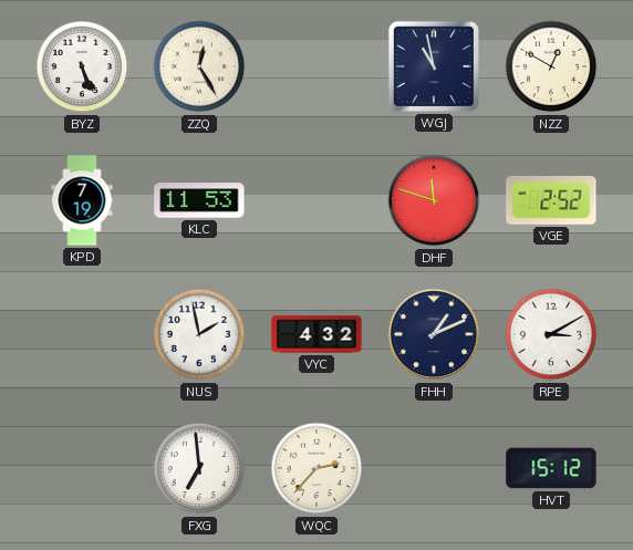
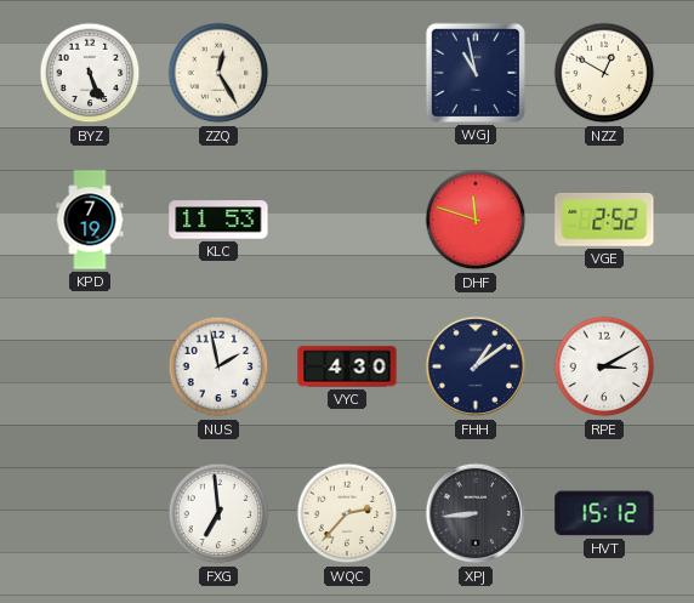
VYC: 4:32 -> 4:30 (347, 366)
FHH: 1:11 -> 1:09 (476, 366)
XPJ: none -> 8:44 (476, 513)
